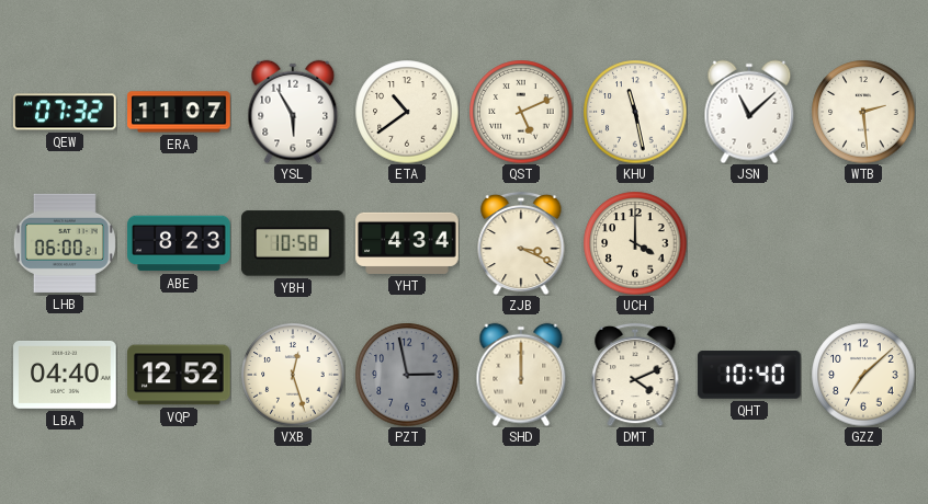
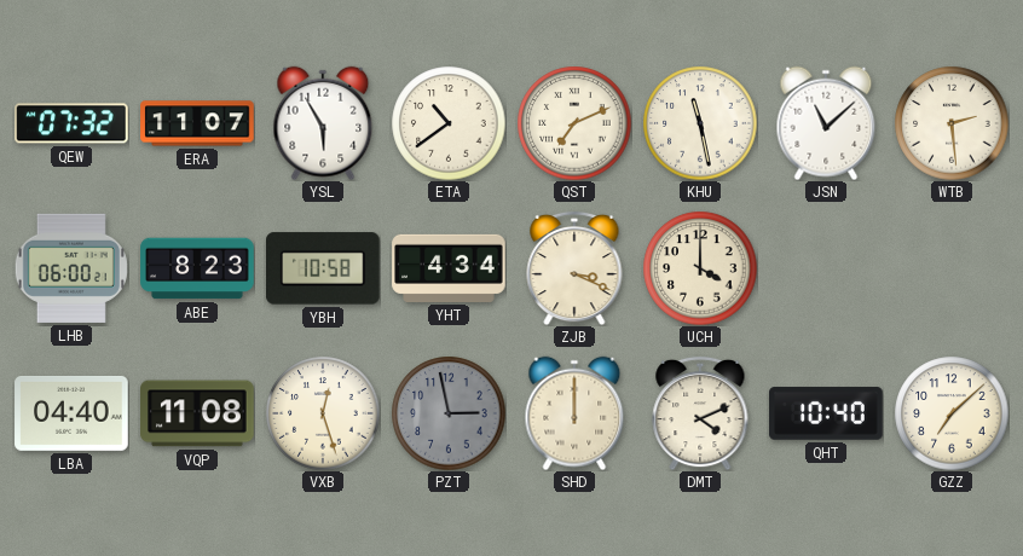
QST: 5:11 -> 7:11 (574, 123)
VQP: 12:52 -> 11:08 (197, 413)
